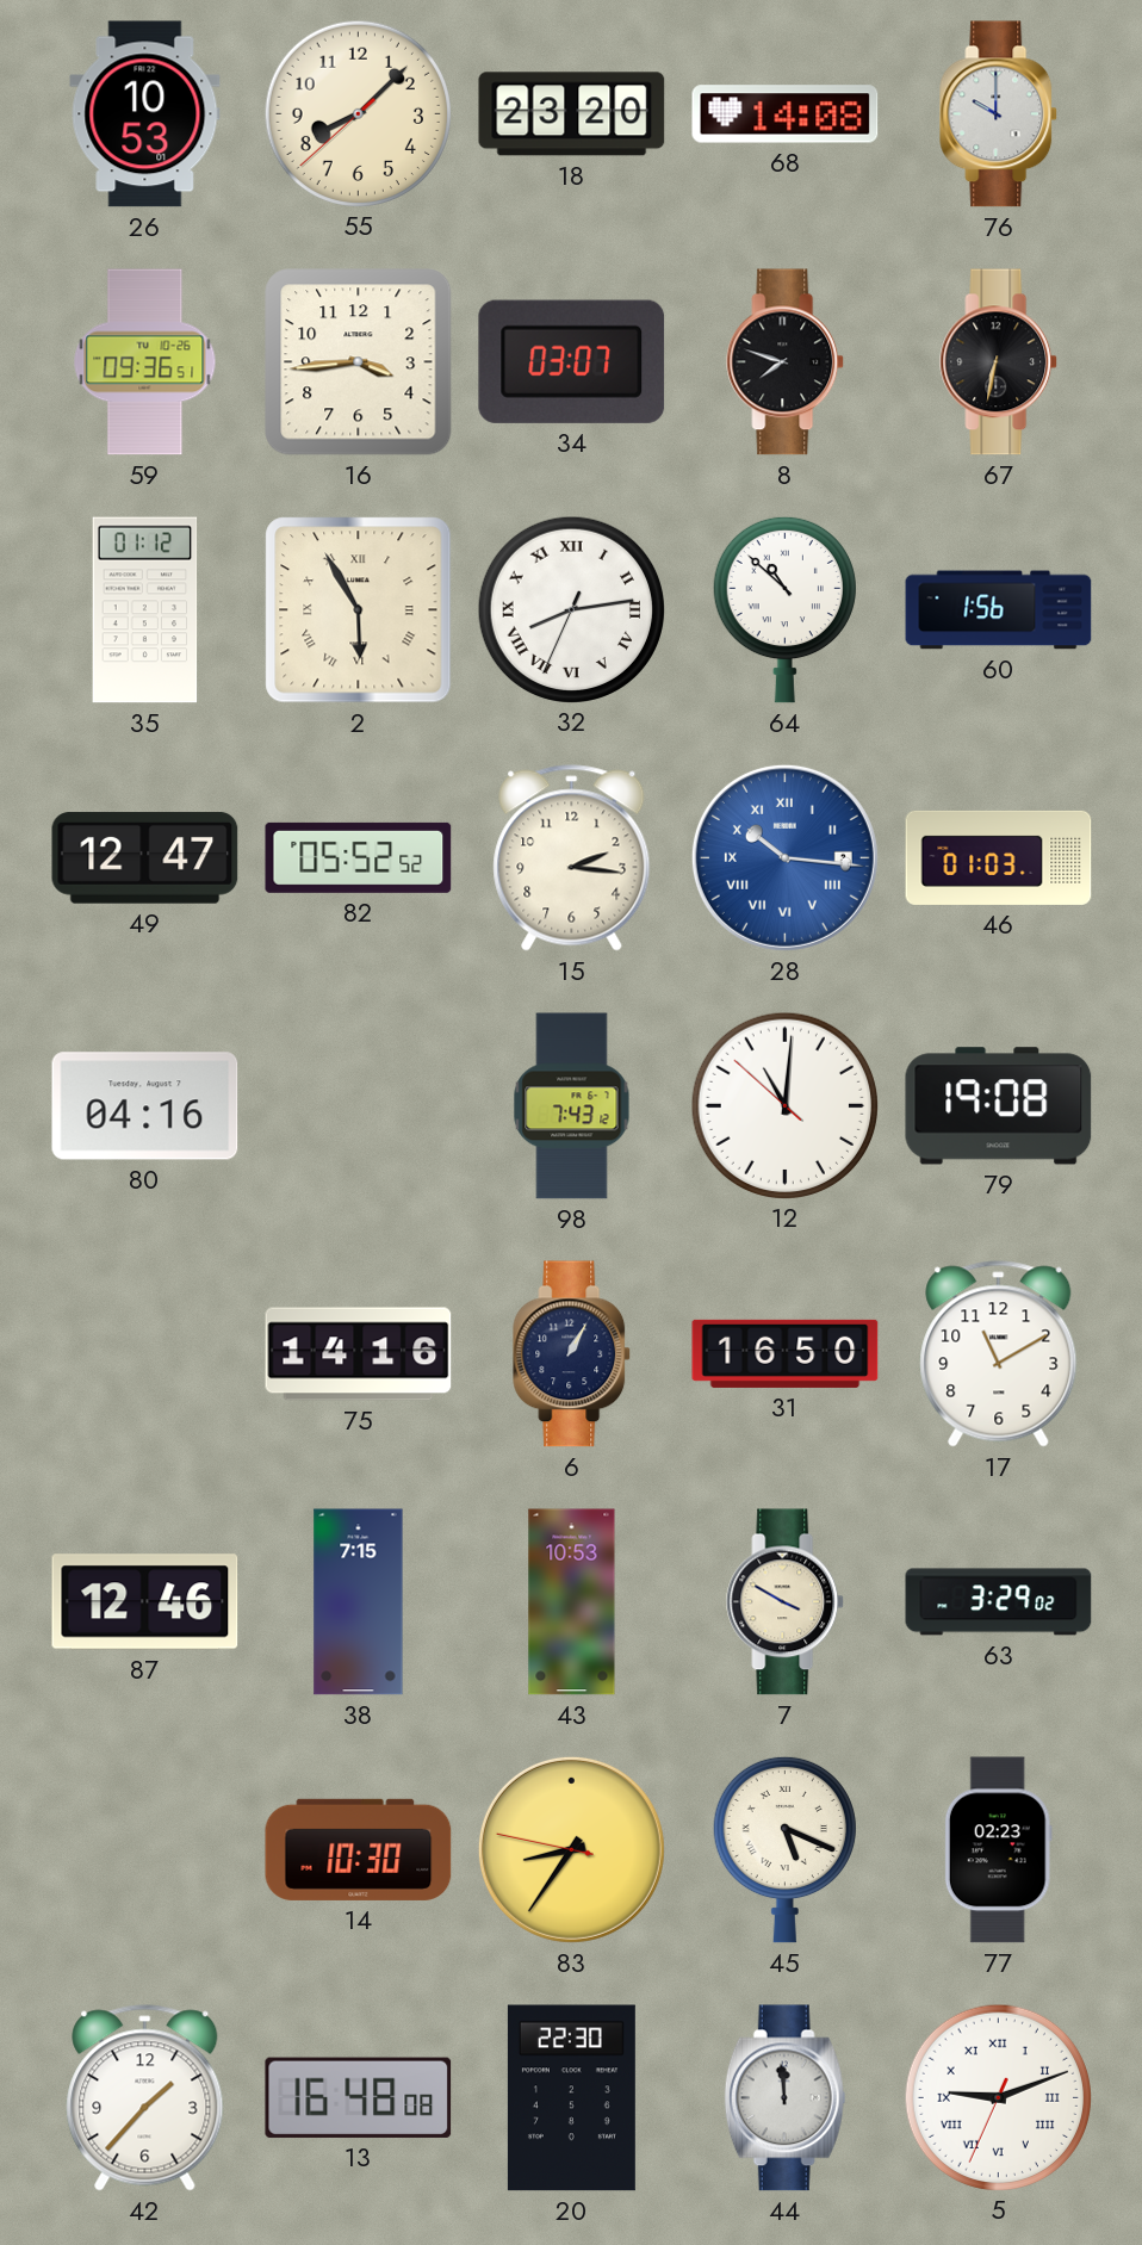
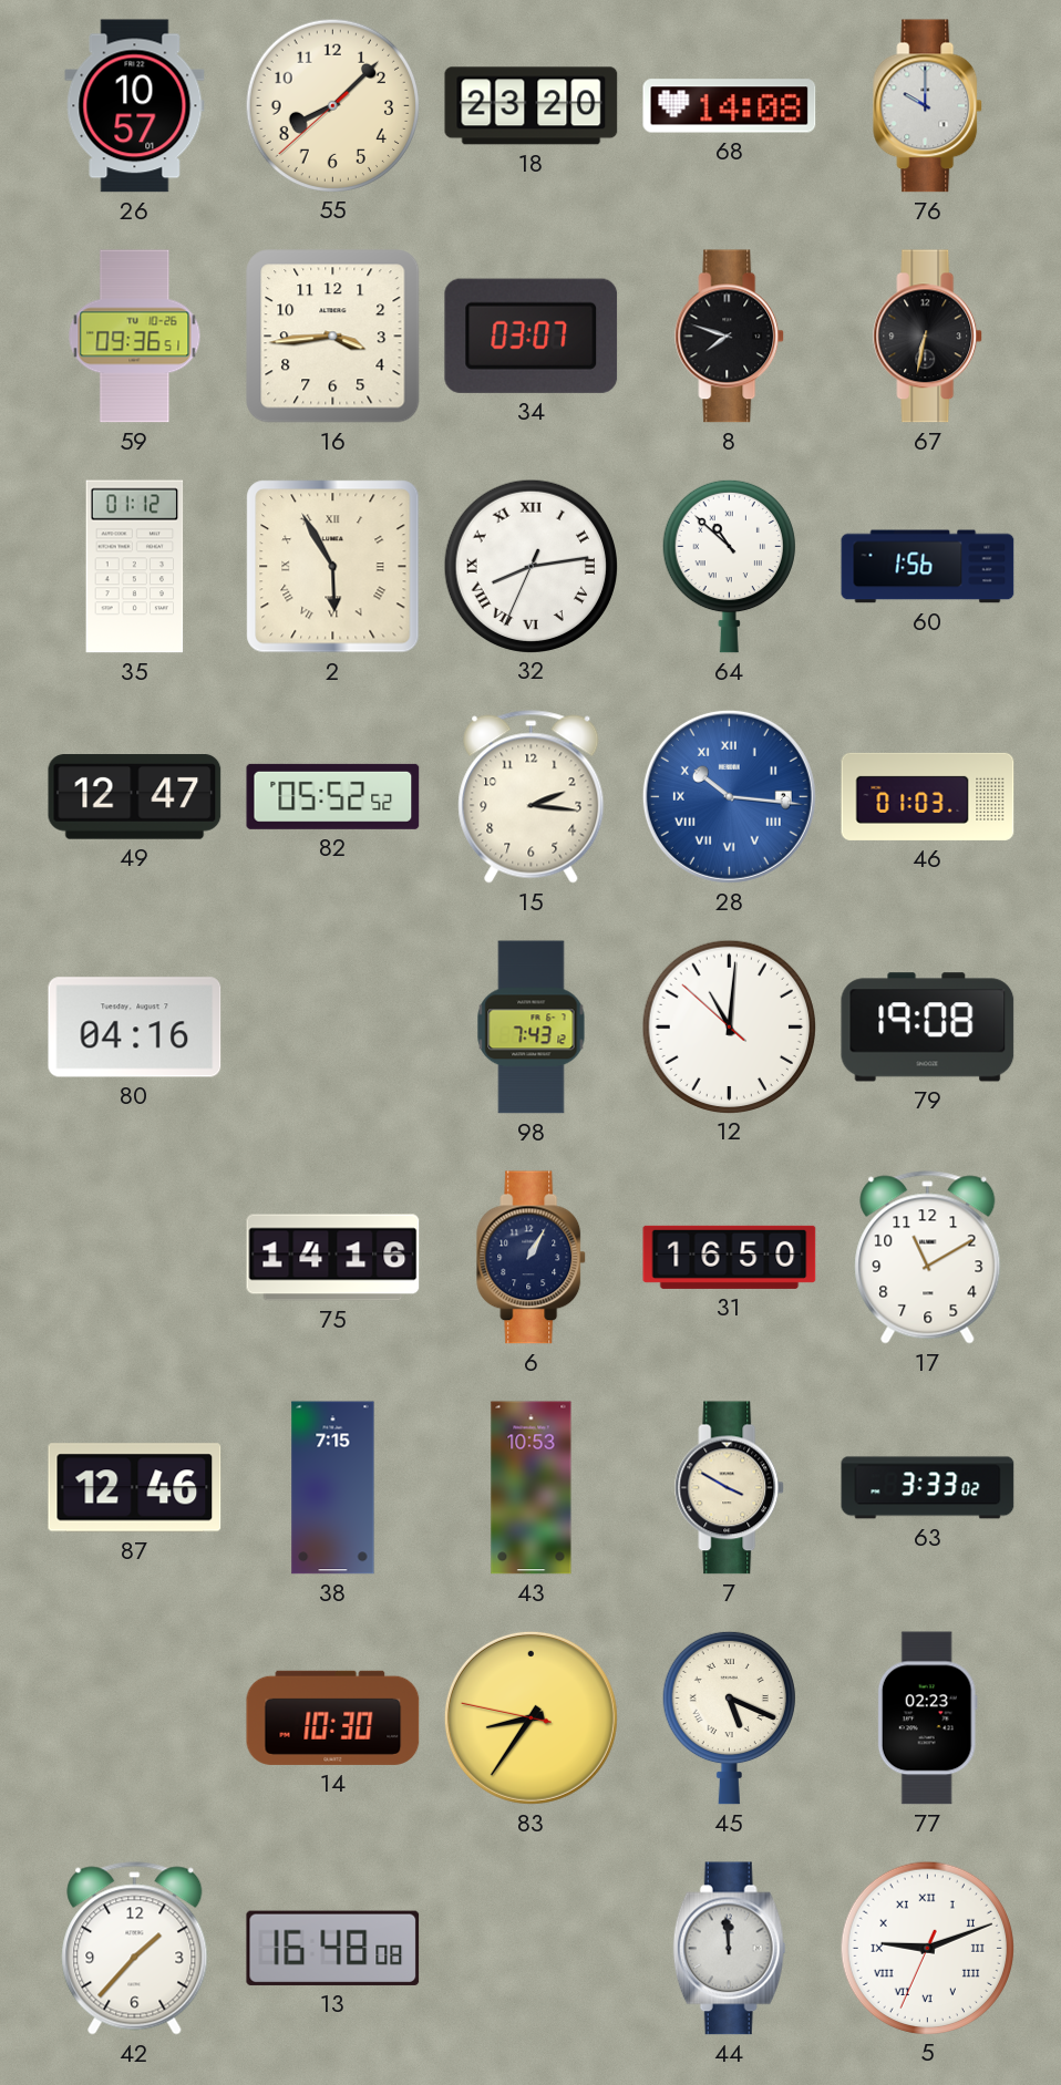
26: 10:53 -> 10:57 (135, 106)
63: 3:29 -> 3:33 (928, 1488)
20: 22:30 -> none (571, 2098)
